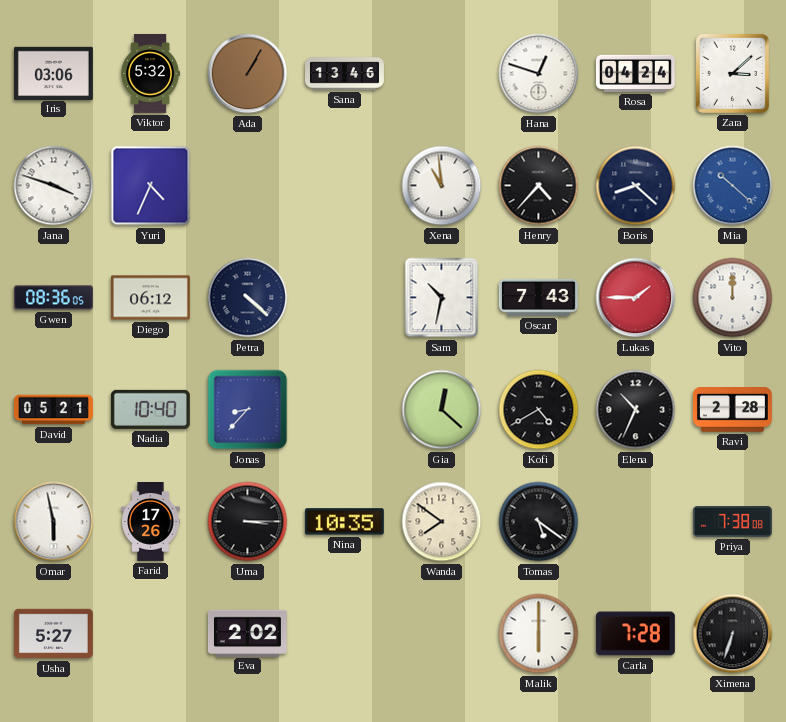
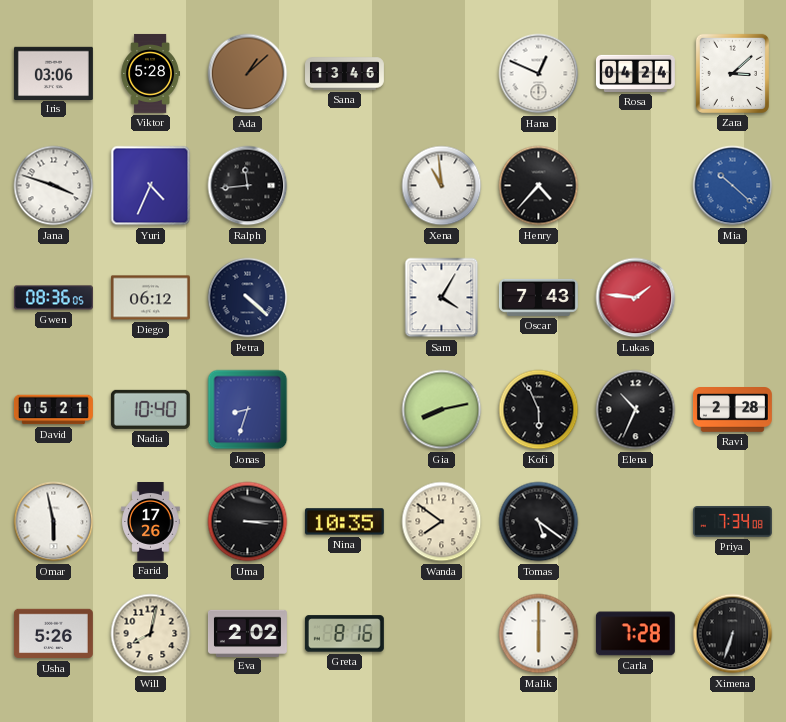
Viktor: 5:32 -> 5:28 (150, 73)
Ada: 1:05 -> 1:08 (248, 74)
Hana: 12:48 -> 12:49 (539, 74)
Ralph: none -> 11:44 (248, 186)
Boris: 8:22 -> none (636, 186)
Sam: 10:32 -> 4:05 (442, 298)
Lukas: 1:45 -> 1:46 (636, 298)
Vito: 12:00 -> none (733, 298)
Jonas: 8:37 -> 8:33 (248, 410)
Gia: 12:22 -> 8:13 (442, 410)
Kofi: 4:40 -> 5:56 (539, 410)
Priya: 7:38 -> 7:34 (732, 522)
Usha: 5:27 -> 5:26 (53, 634)
Will: none -> 8:02 (151, 634)
Greta: none -> 8:16 (344, 634)
